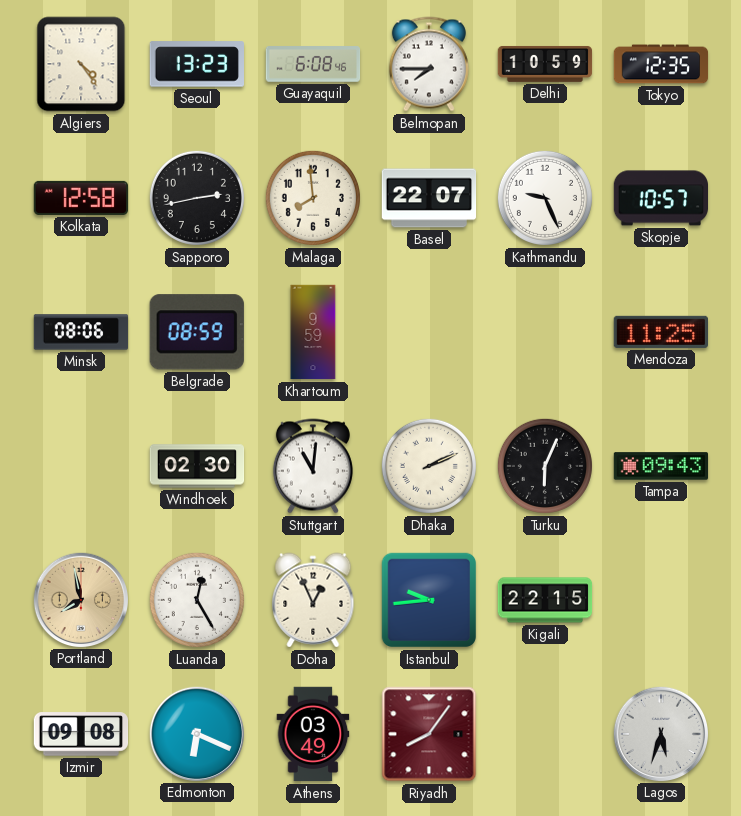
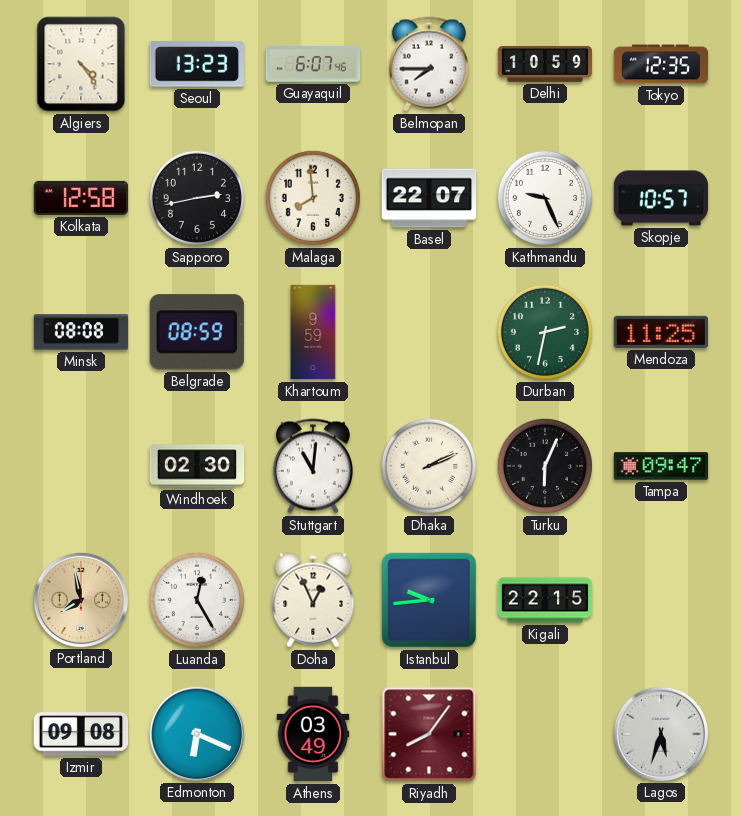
Guayaquil: 6:08 -> 6:07 (313, 64)
Minsk: 08:06 -> 08:08 (81, 332)
Durban: none -> 2:32 (545, 332)
Tampa: 09:43 -> 09:47 (661, 466)
